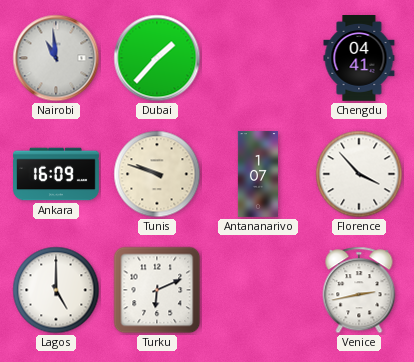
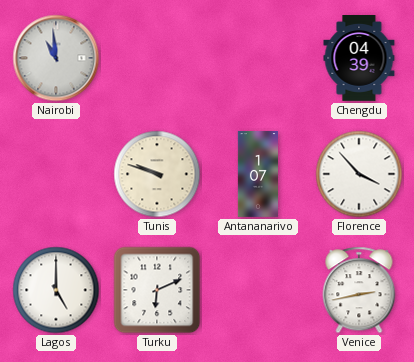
Dubai: 1:37 -> none (157, 58)
Chengdu: 04:41 -> 04:39 (359, 59)
Ankara: 16:09 -> none (56, 174)
